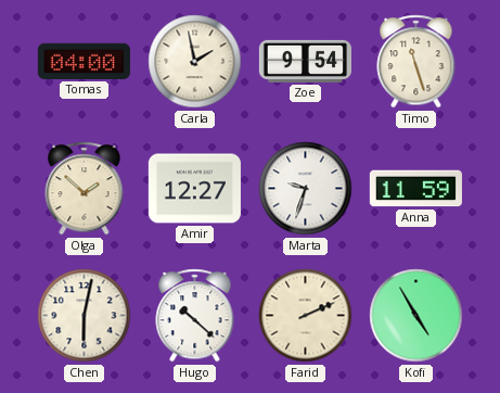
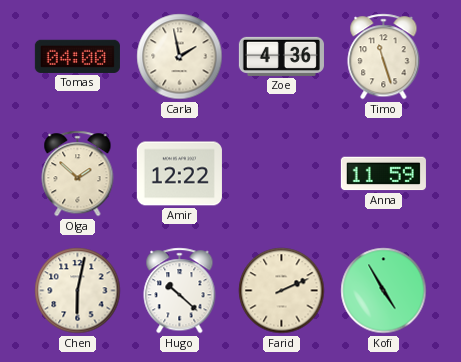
Zoe: 9:54 -> 4:36 (281, 56)
Amir: 12:27 -> 12:22 (179, 174)
Marta: 9:33 -> none (306, 189)
